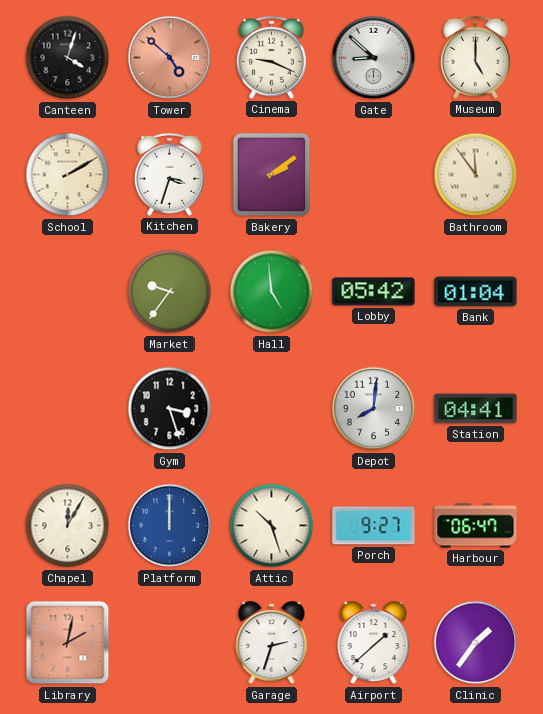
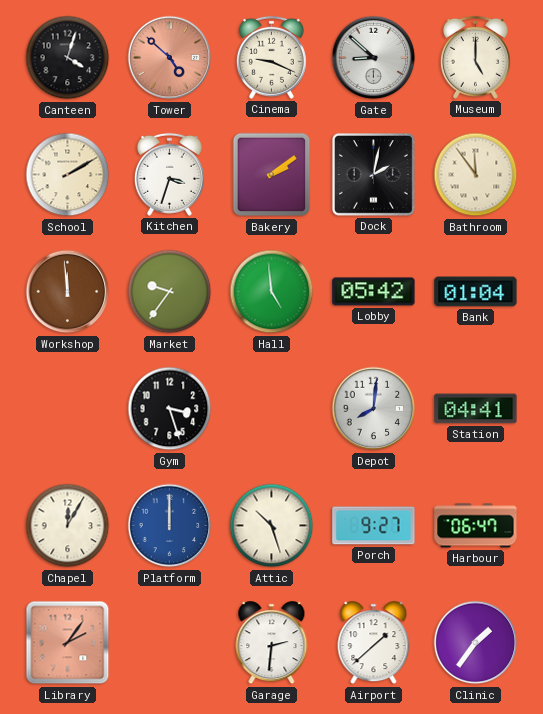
Dock: none -> 2:02 (373, 174)
Workshop: none -> 11:59 (68, 292)
Library: 2:02 -> 2:06 (68, 643)
Garage: 2:33 -> 2:31 (272, 643)
